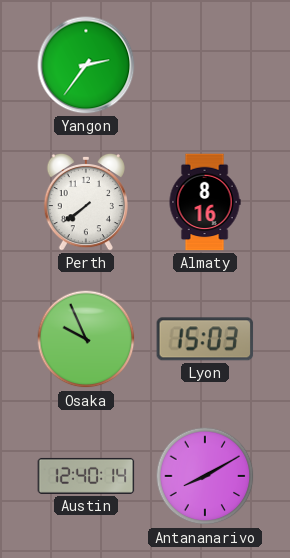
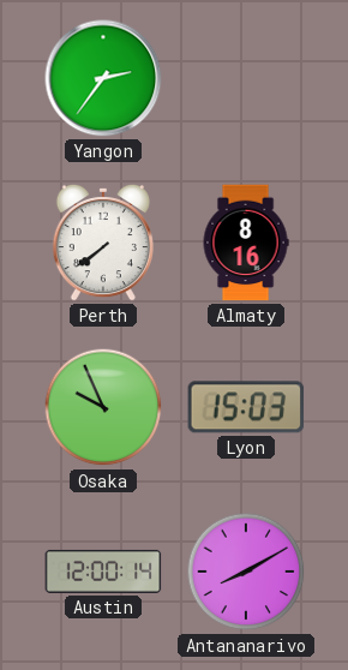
Austin: 12:40 -> 12:00 (103, 572)
